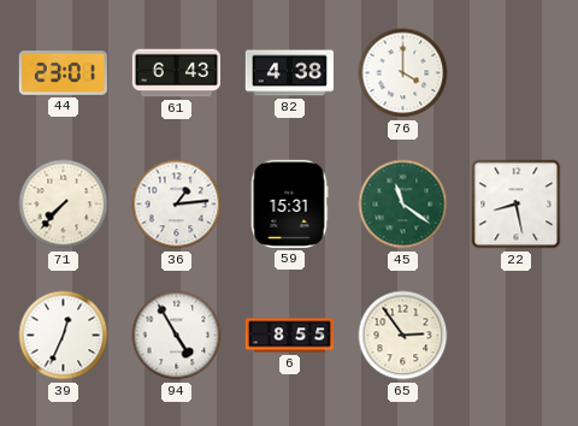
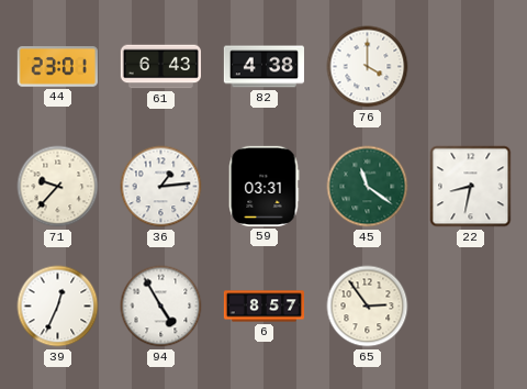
71: 7:37 -> 9:37 (58, 187)
59: 15:31 -> 03:31 (263, 186)
22: 8:28 -> 8:32 (471, 187)
6: 8:55 -> 8:57 (263, 307)
